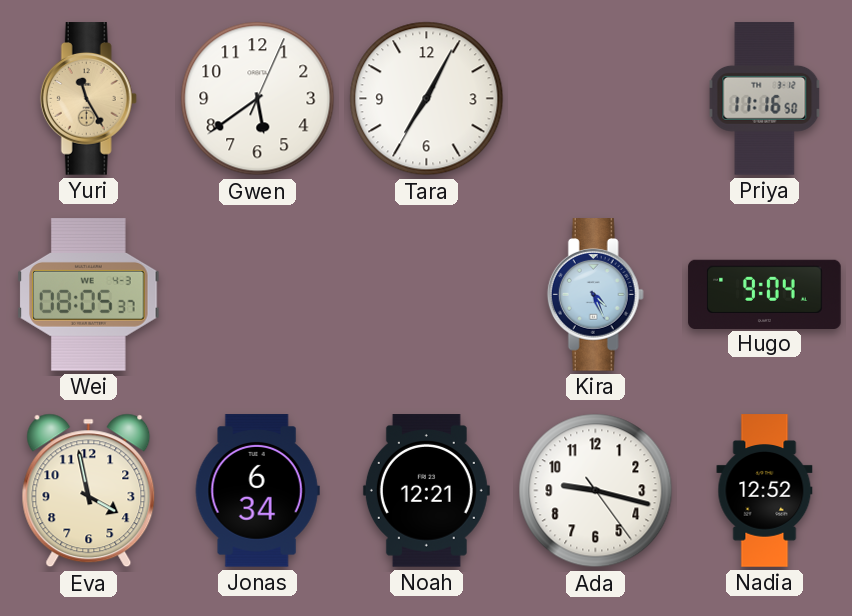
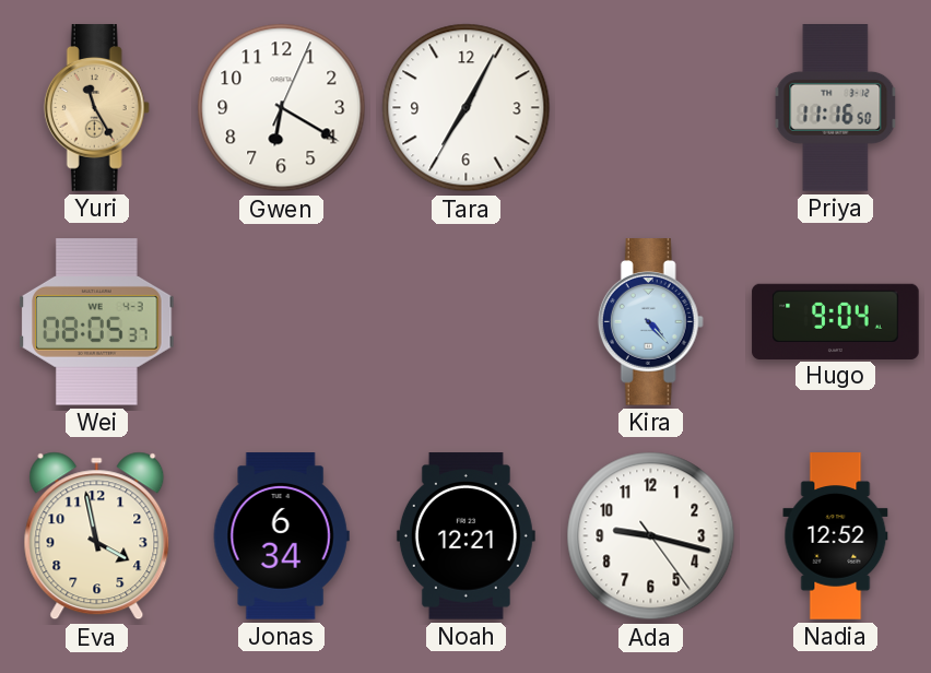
Gwen: 5:39 -> 6:20 (282, 108)
Kira: 4:26 -> 4:23 (650, 322)
